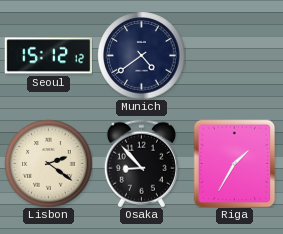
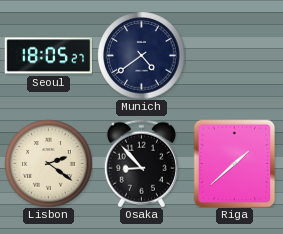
Seoul: 15:12 -> 18:05 (48, 56)
Riga: 1:35 -> 1:38 (235, 163)
